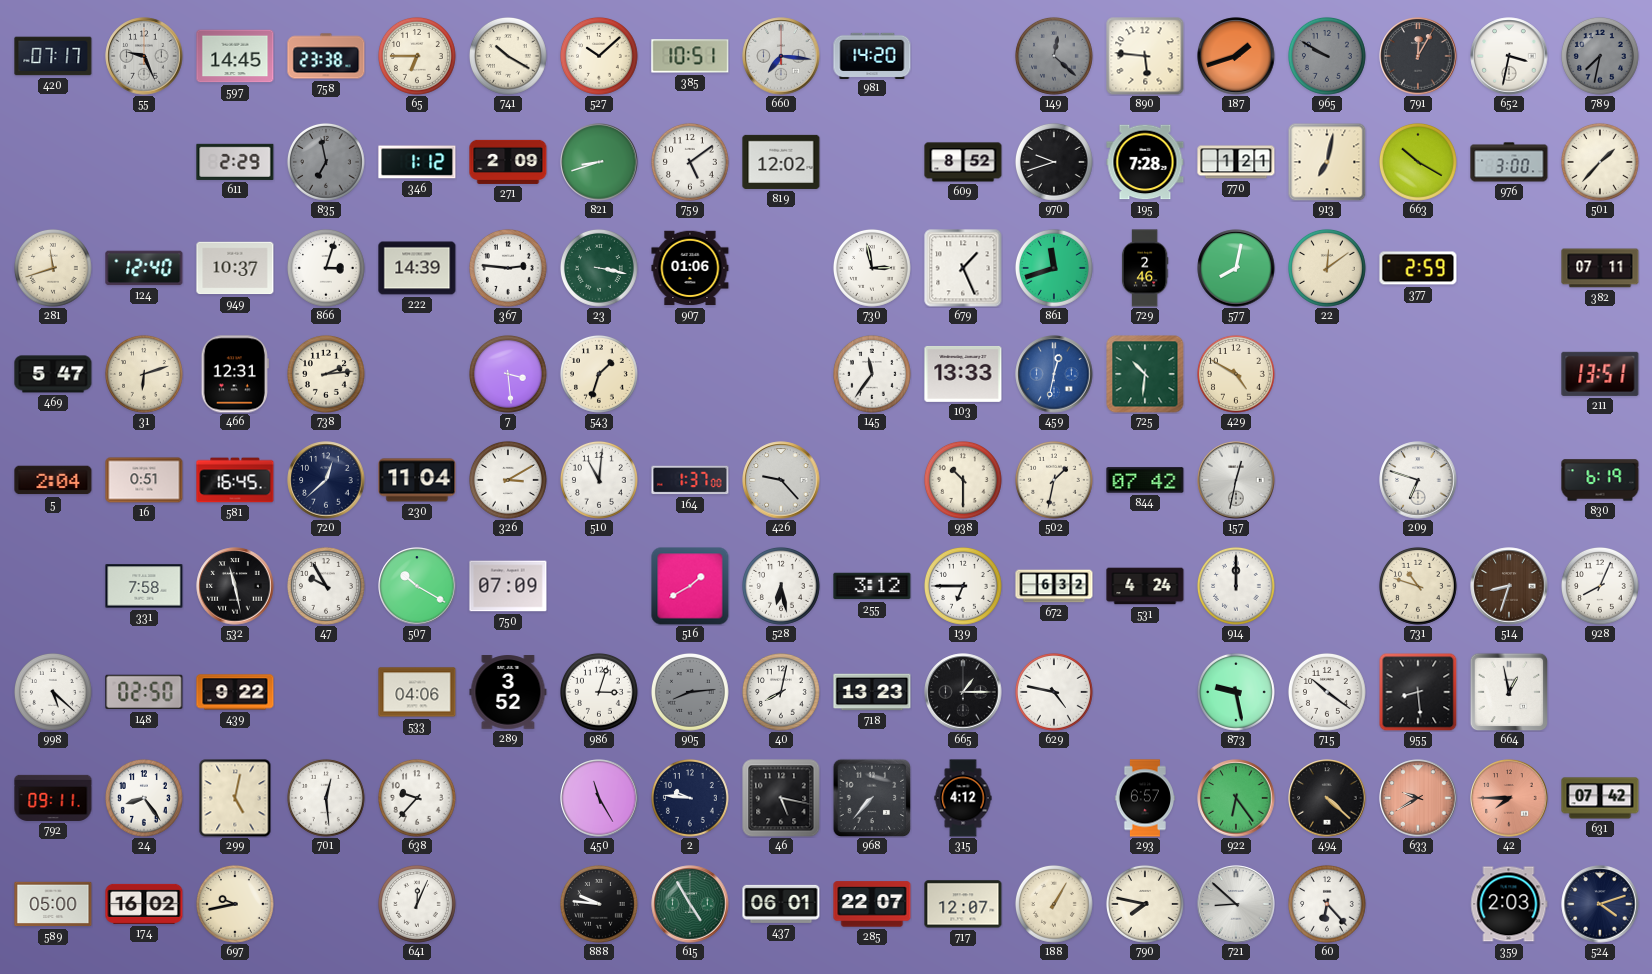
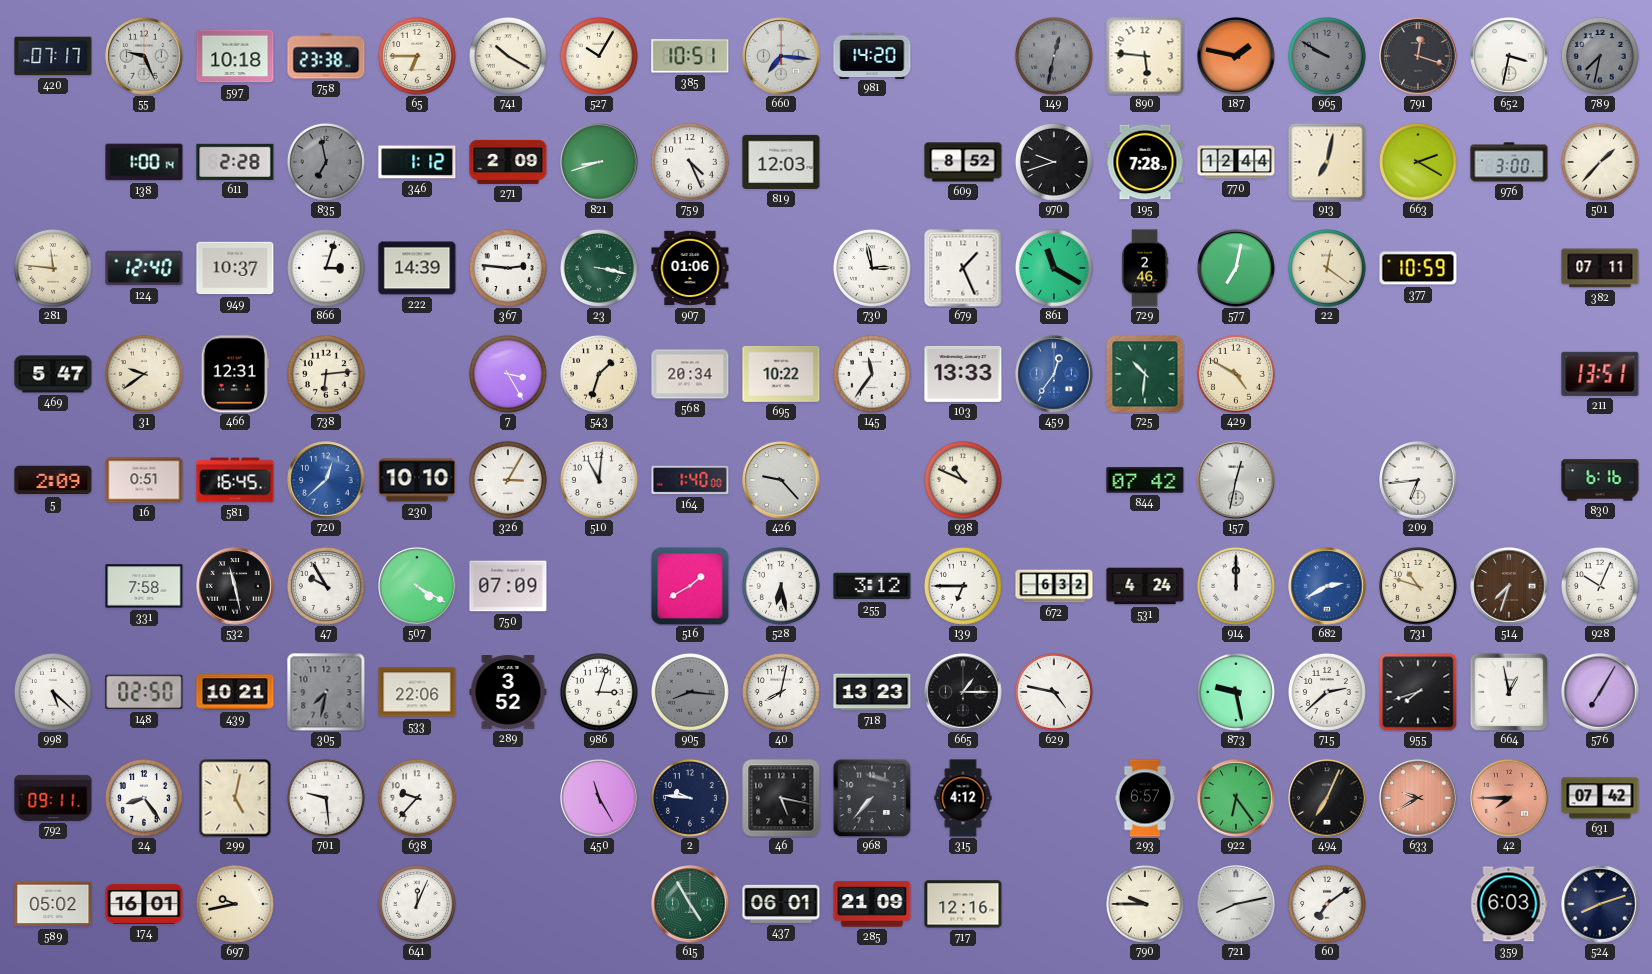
597: 14:45 -> 10:18 (235, 56)
527: 10:08 -> 10:05 (599, 56)
149: 12:22 -> 12:32 (1054, 56)
187: 1:42 -> 1:47 (1236, 56)
791: 12:05 -> 12:18 (1418, 56)
138: none -> 1:00 (144, 162)
611: 2:29 -> 2:28 (235, 162)
759: 5:09 -> 4:26 (690, 162)
819: 12:02 -> 12:03 (781, 162)
770: 1:21 -> 12:44 (1236, 162)
663: 10:20 -> 2:20 (1418, 162)
281: 11:42 -> 11:46 (53, 268)
861: 11:42 -> 11:20 (1054, 268)
577: 8:02 -> 7:02 (1236, 268)
22: 12:09 -> 12:21 (1327, 268)
377: 2:59 -> 10:59 (1418, 268)
31: 6:12 -> 9:39 (144, 374)
738: 2:14 -> 6:14 (326, 374)
7: 3:29 -> 3:25 (508, 374)
568: none -> 20:34 (690, 374)
695: none -> 10:22 (781, 374)
459: 12:32 -> 12:36 (1054, 374)
5: 2:04 -> 2:09 (53, 480)
720 dial: navy -> blue (326, 480)
230: 11:04 -> 10:10 (417, 480)
326: 3:10 -> 3:05 (508, 480)
164: 1:37 -> 1:40 (690, 480)
938: 10:30 -> 10:49 (963, 480)
502: 1:32 -> none (1054, 480)
209: 6:48 -> 6:44 (1418, 480)
830: 6:19 -> 6:16 (1600, 480)
507: 10:20 -> 4:20 (417, 586)
682: none -> 2:40 (1327, 586)
514: 8:33 -> 7:33 (1509, 586)
928: 8:04 -> 10:04 (1600, 586)
439: 9:22 -> 10:21 (235, 692)
305: none -> 7:32 (326, 692)
533: 04:06 -> 22:06 (417, 692)
905: 8:14 -> 8:16 (690, 692)
715: 10:21 -> 2:38 (1327, 692)
955: 8:29 -> 7:42 (1418, 692)
576: none -> 7:05 (1600, 692)
701: 12:29 -> 9:29 (326, 798)
494: 4:22 -> 7:04 (1327, 798)
589: 05:00 -> 05:02 (53, 904)
174: 16:02 -> 16:01 (144, 904)
888: 9:46 -> none (599, 904)
285: 22:07 -> 21:09 (872, 904)
717: 12:07 -> 12:16 (963, 904)
188: 1:05 -> none (1054, 904)
790: 7:47 -> 9:45 (1145, 904)
721: 8:52 -> 8:13 (1236, 904)
60: 6:23 -> 7:09 (1327, 904)
359: 2:03 -> 6:03 (1509, 904)
524: 4:12 -> 8:12 (1600, 904)
